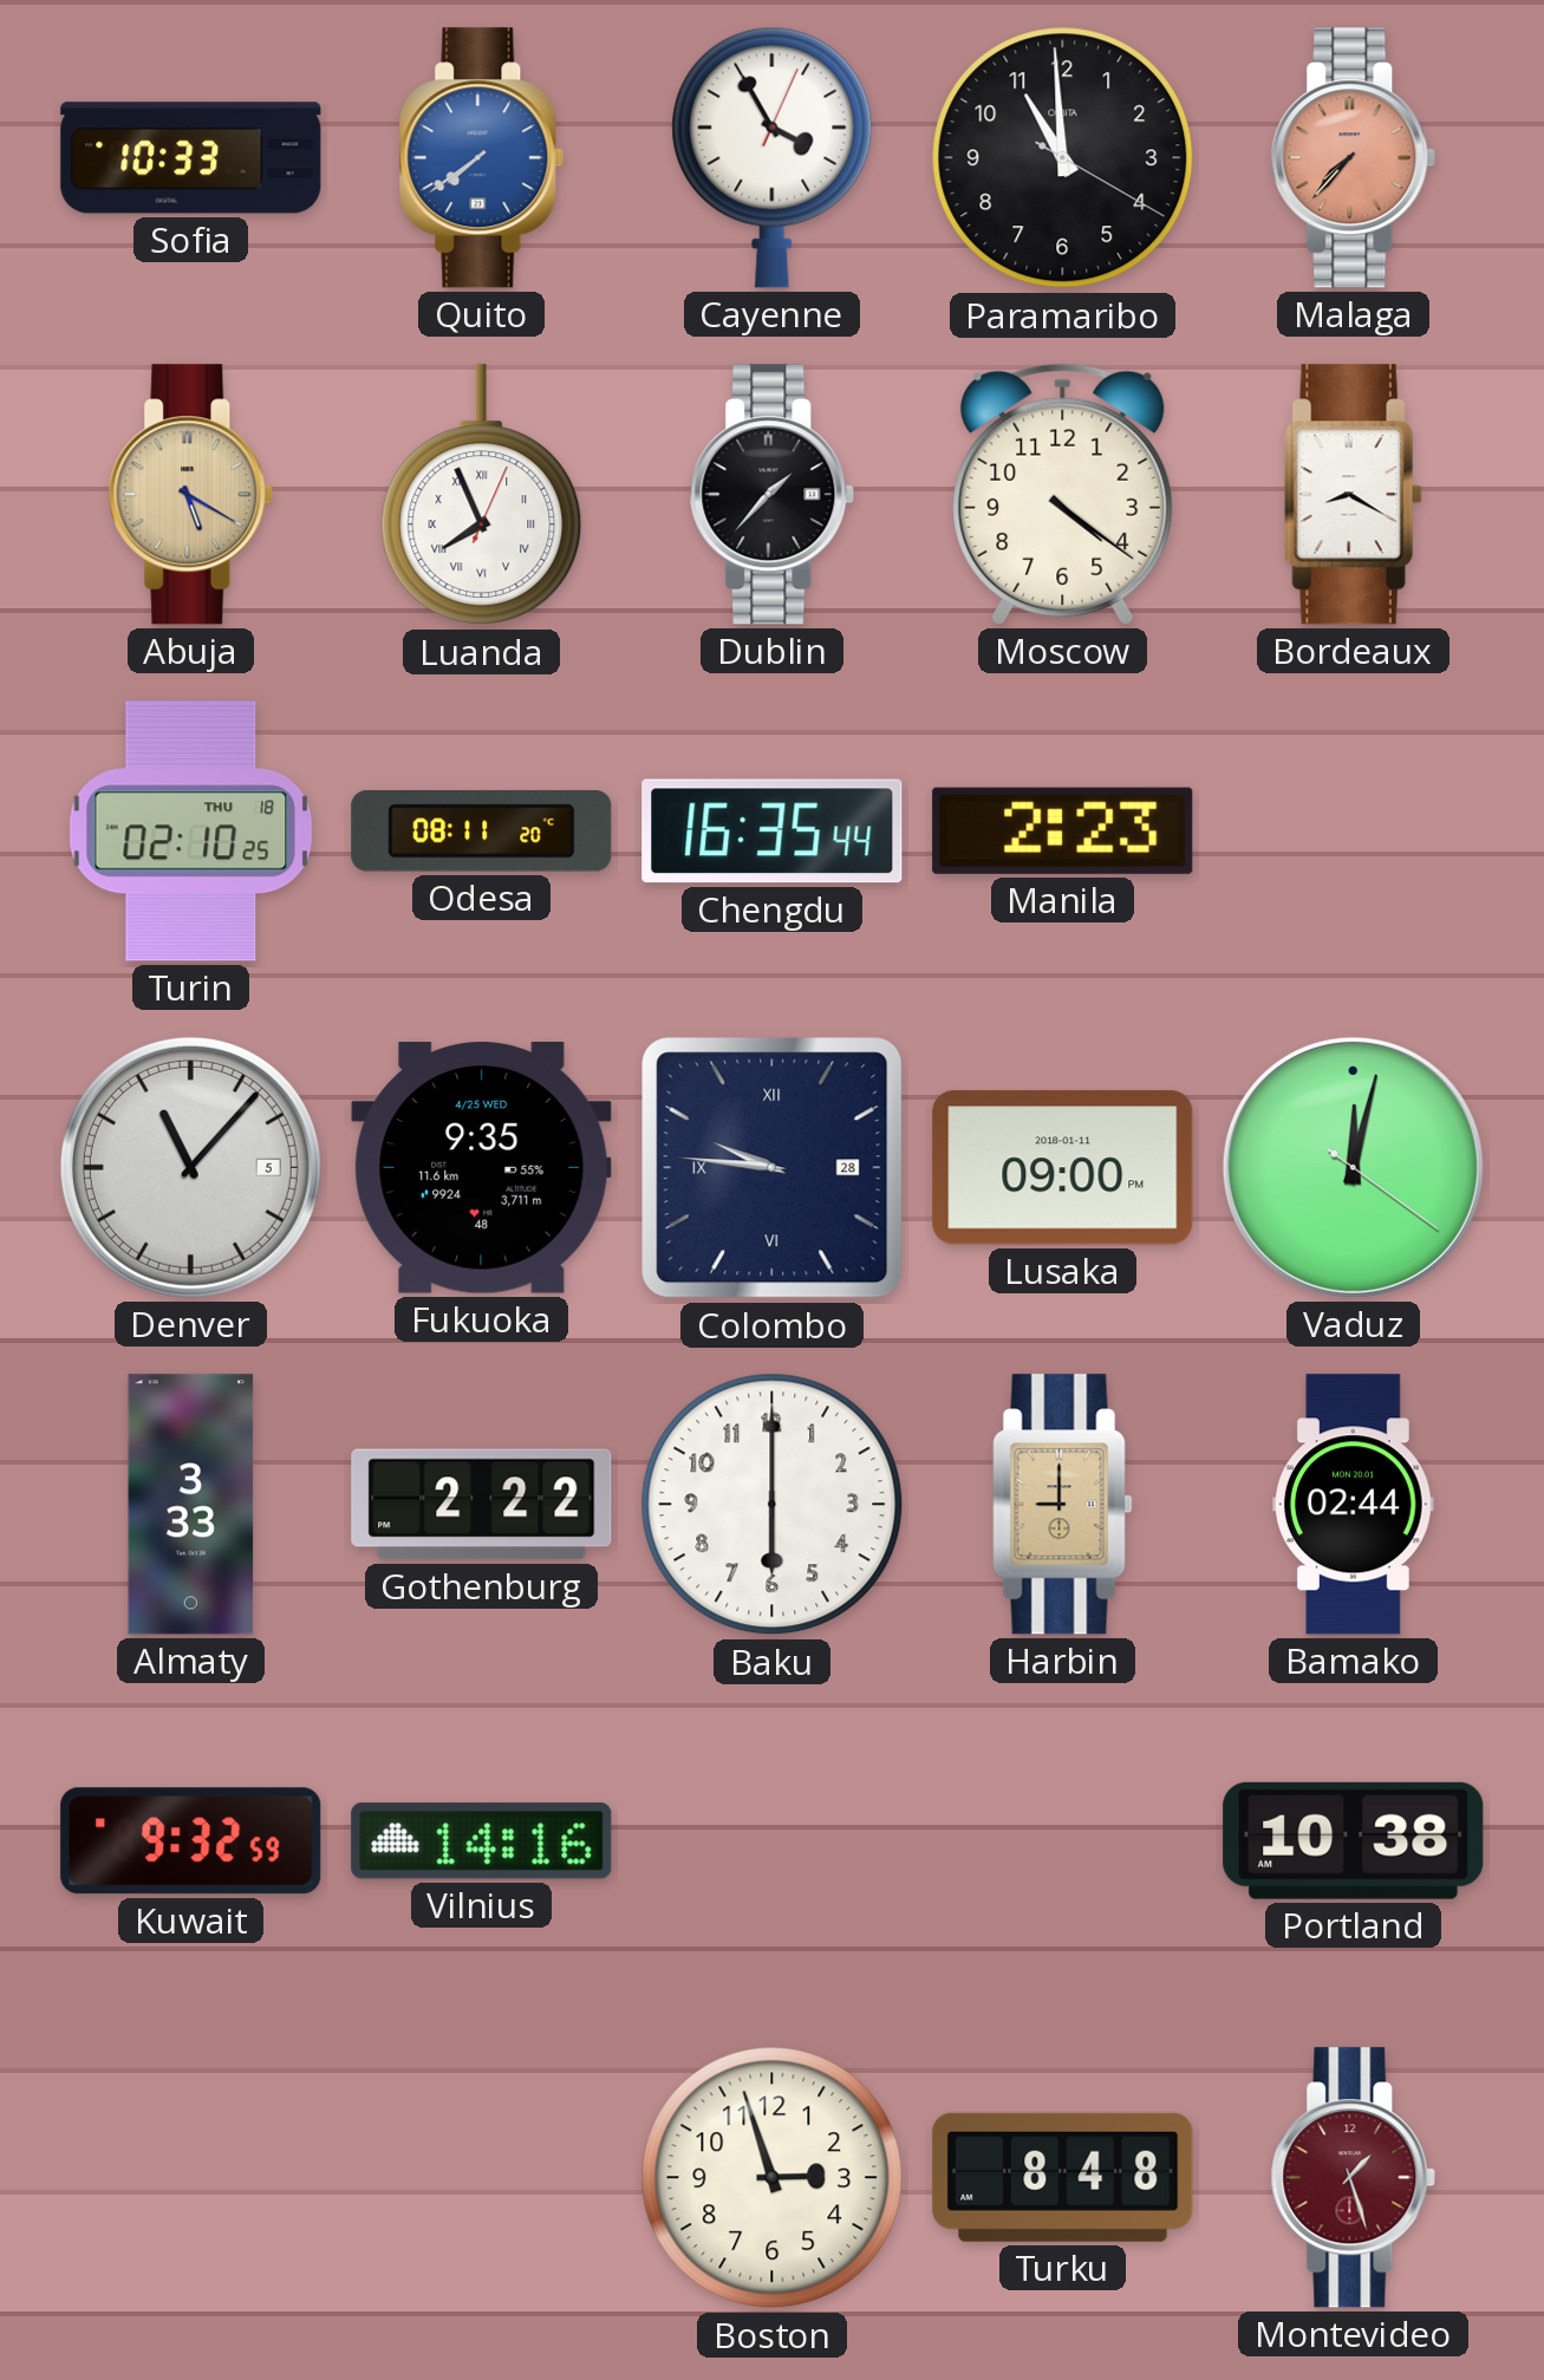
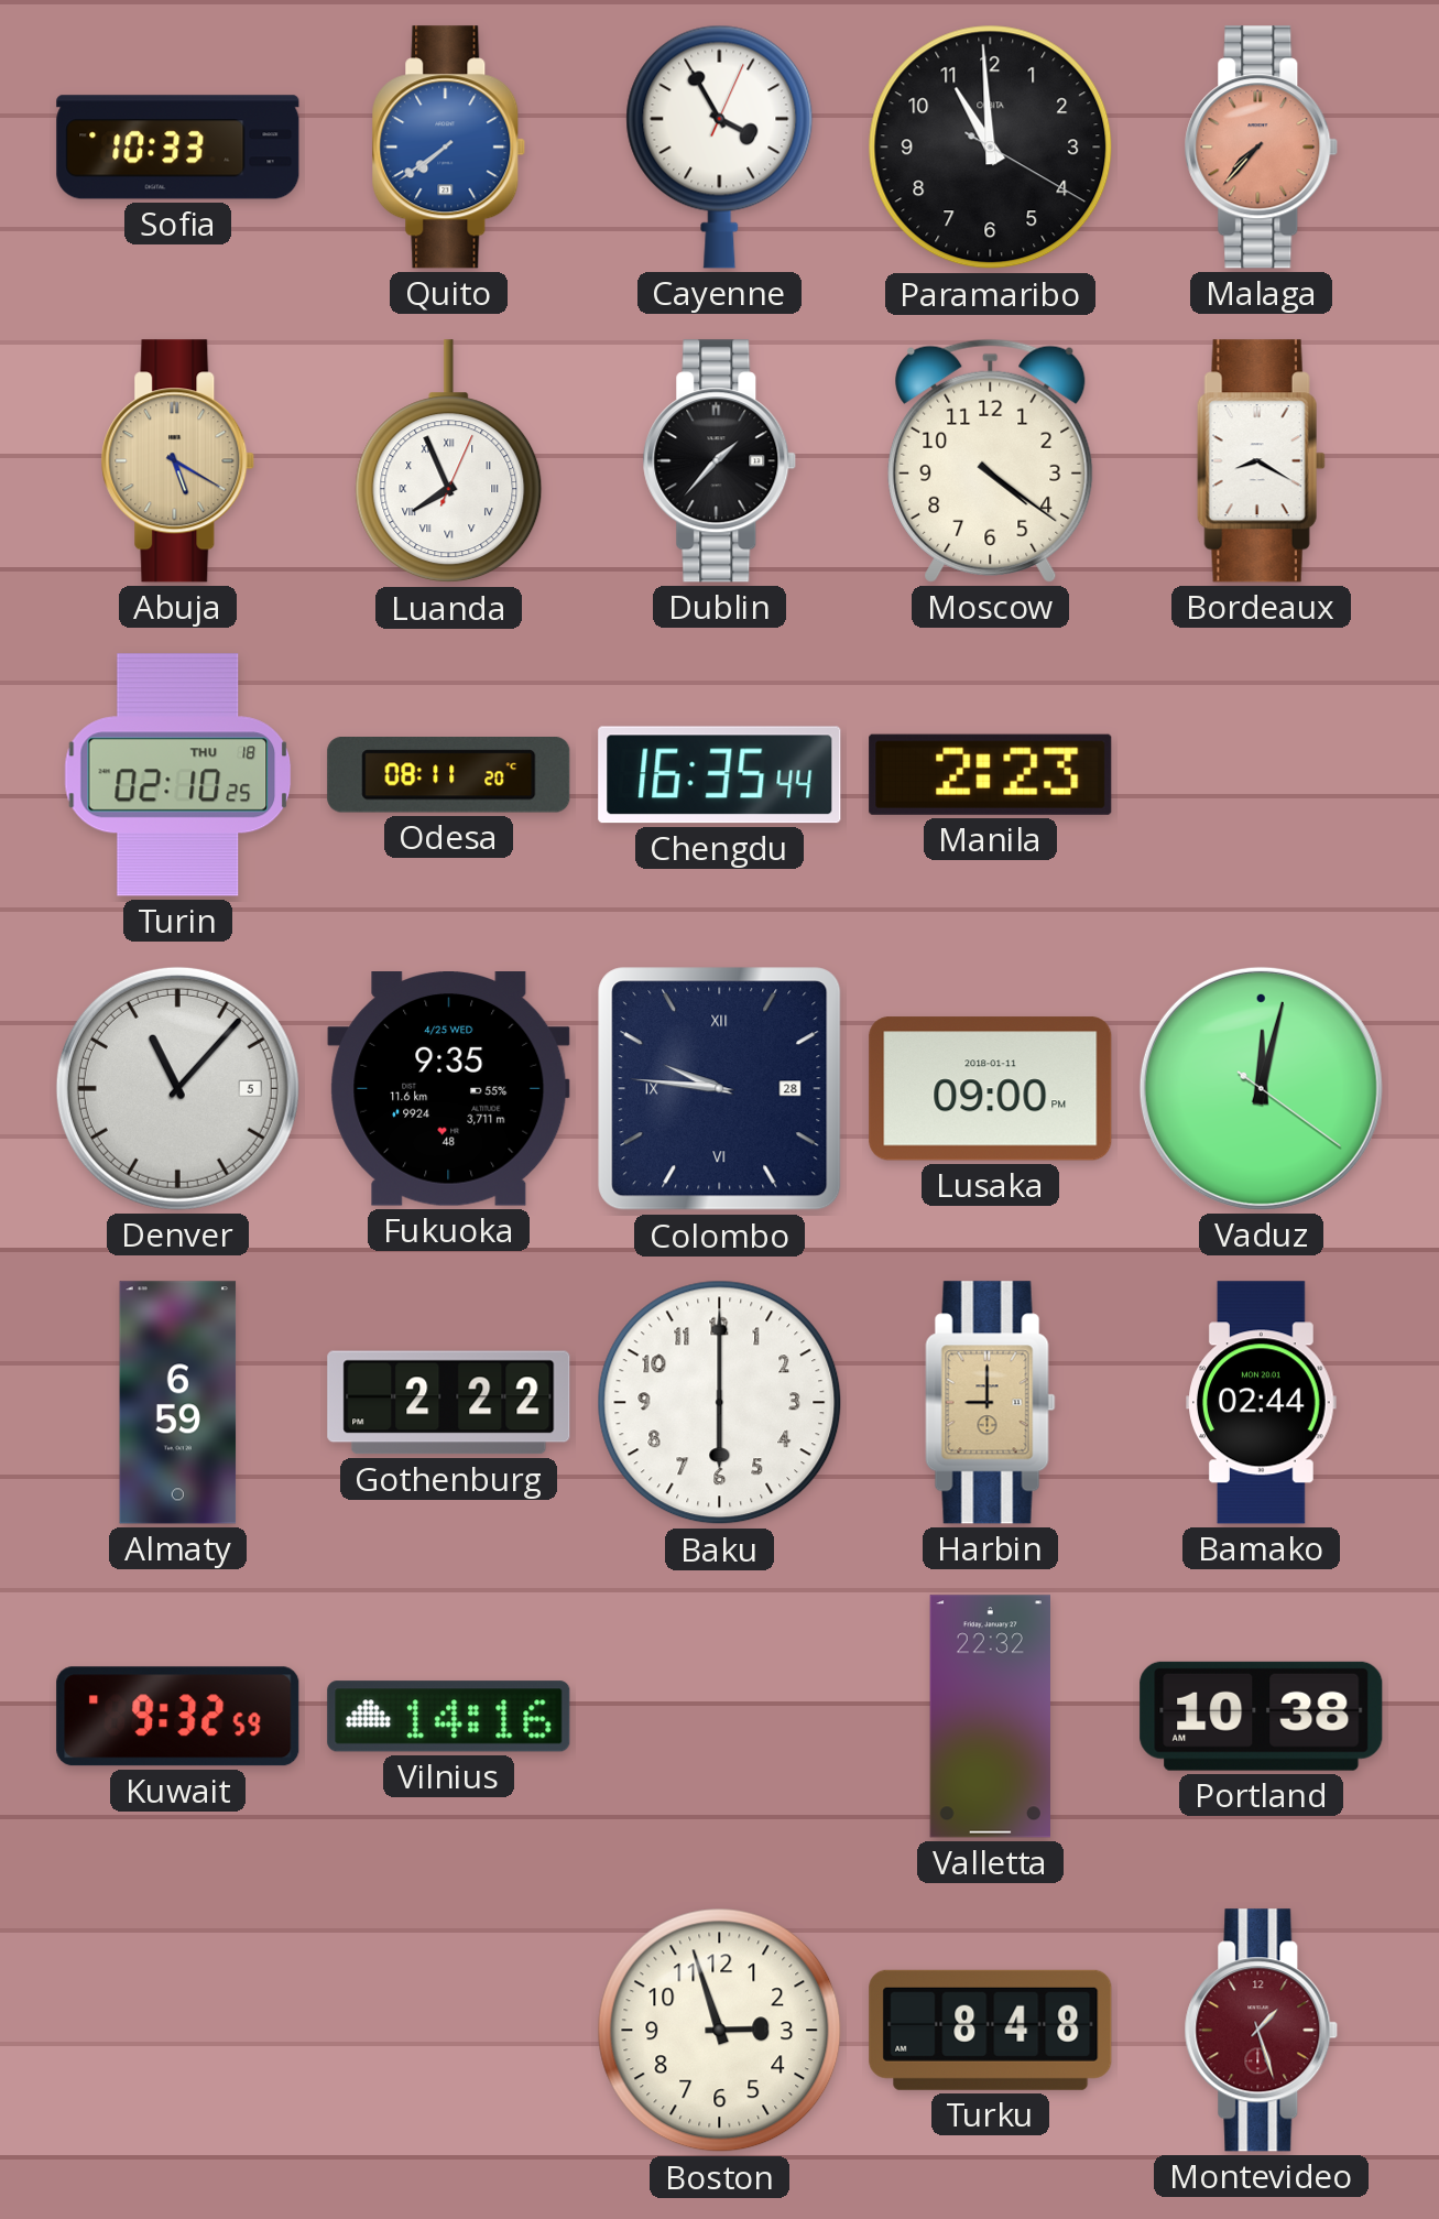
Almaty: 3:33 -> 6:59 (178, 1403)
Valletta: none -> 22:32 (990, 1717)
